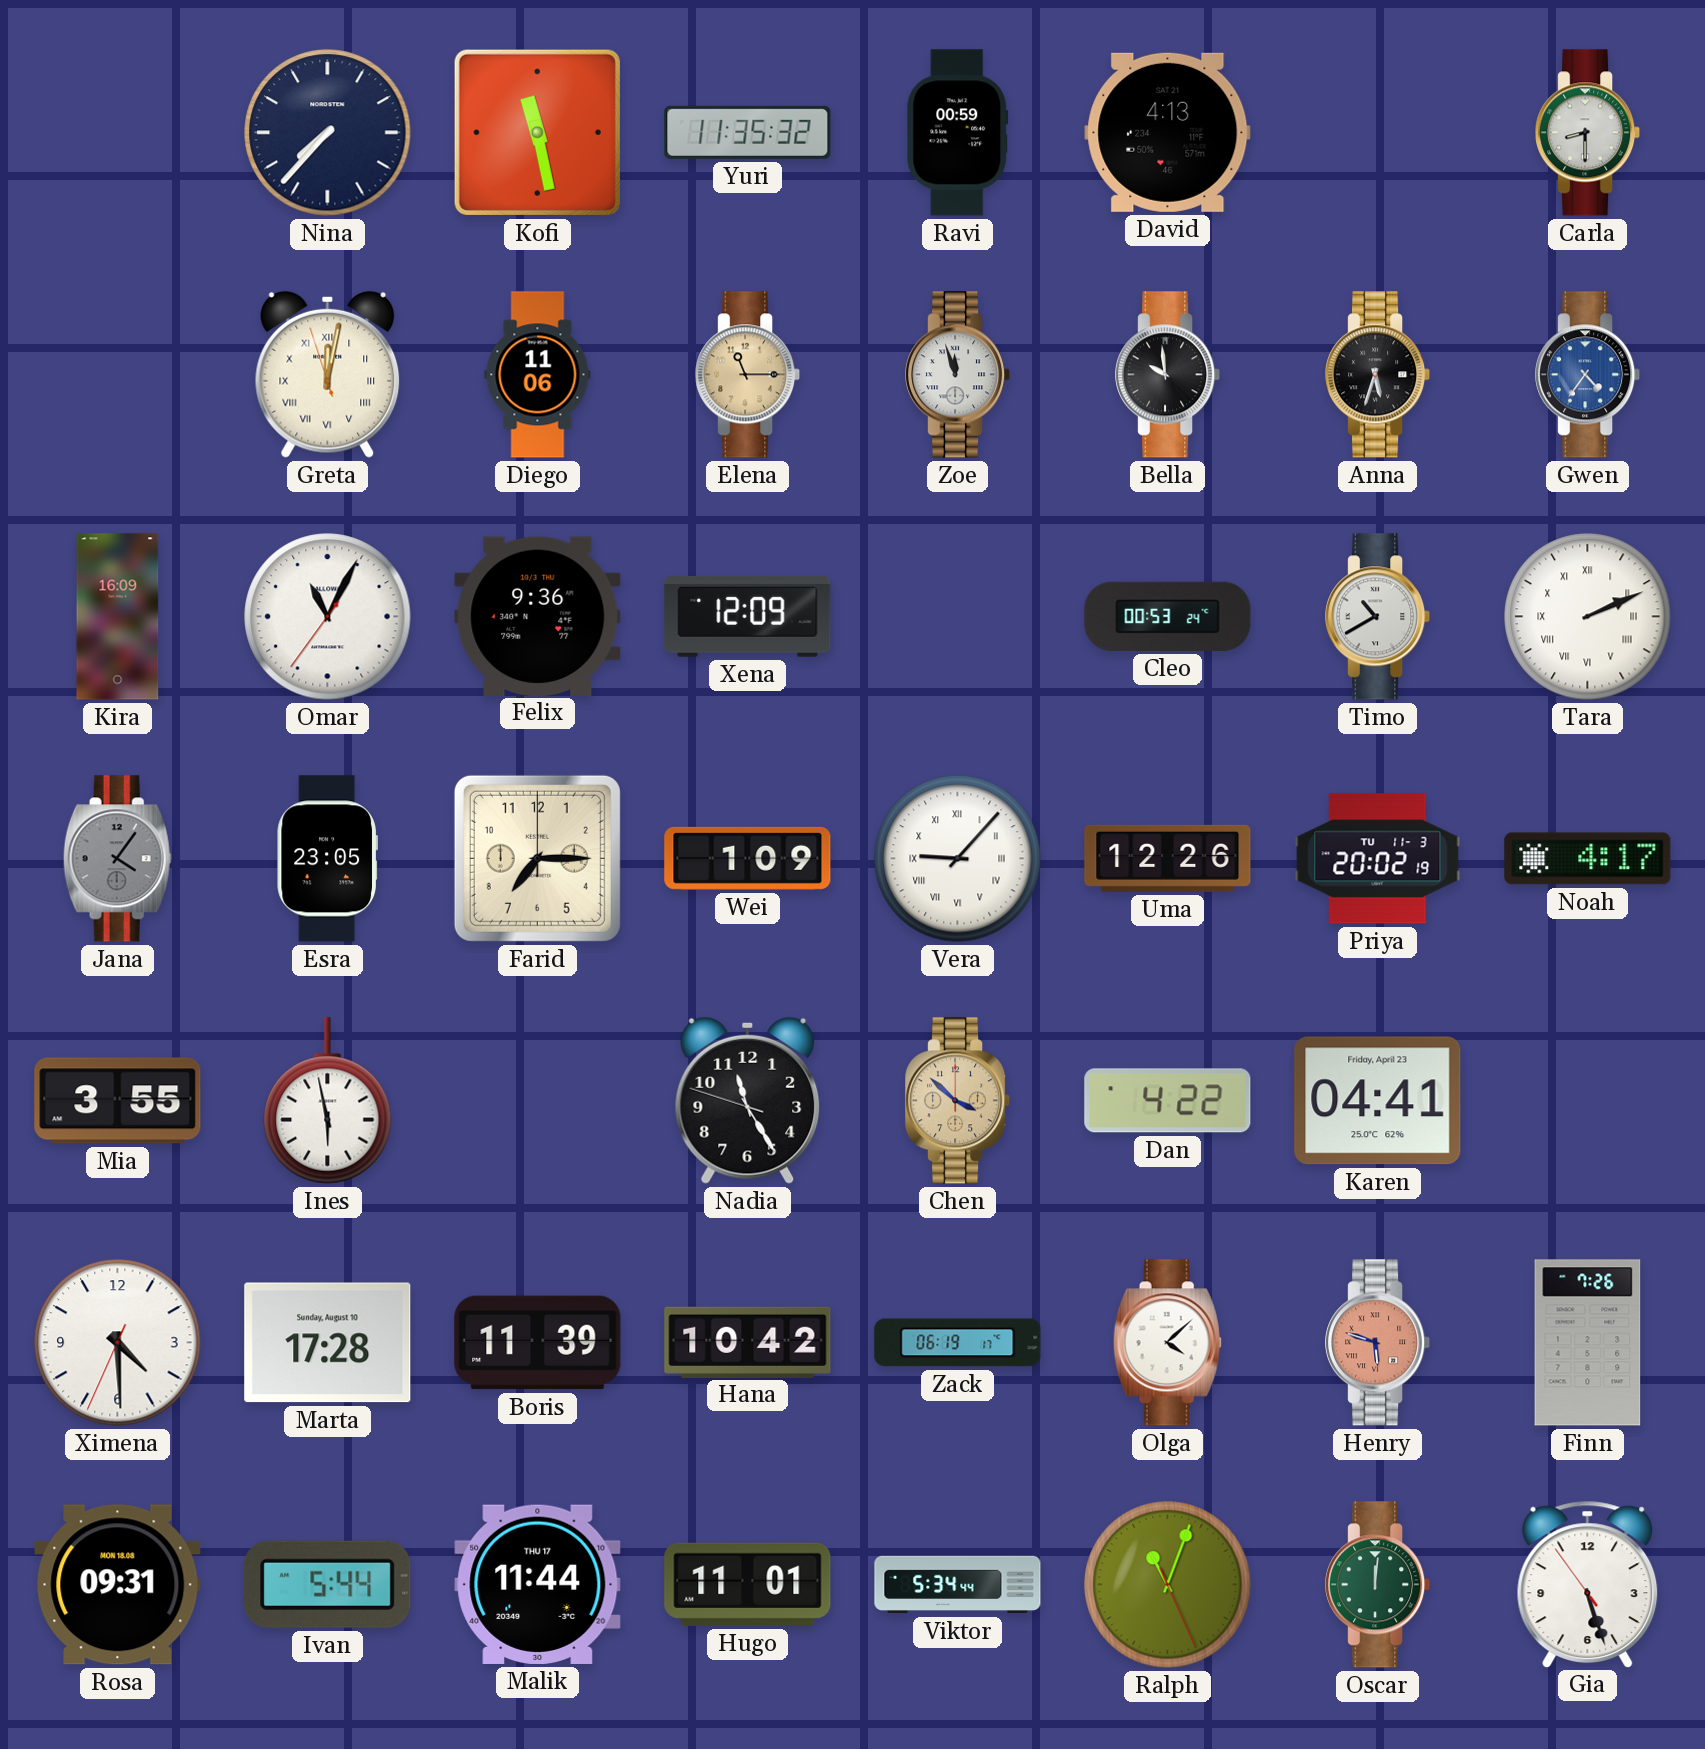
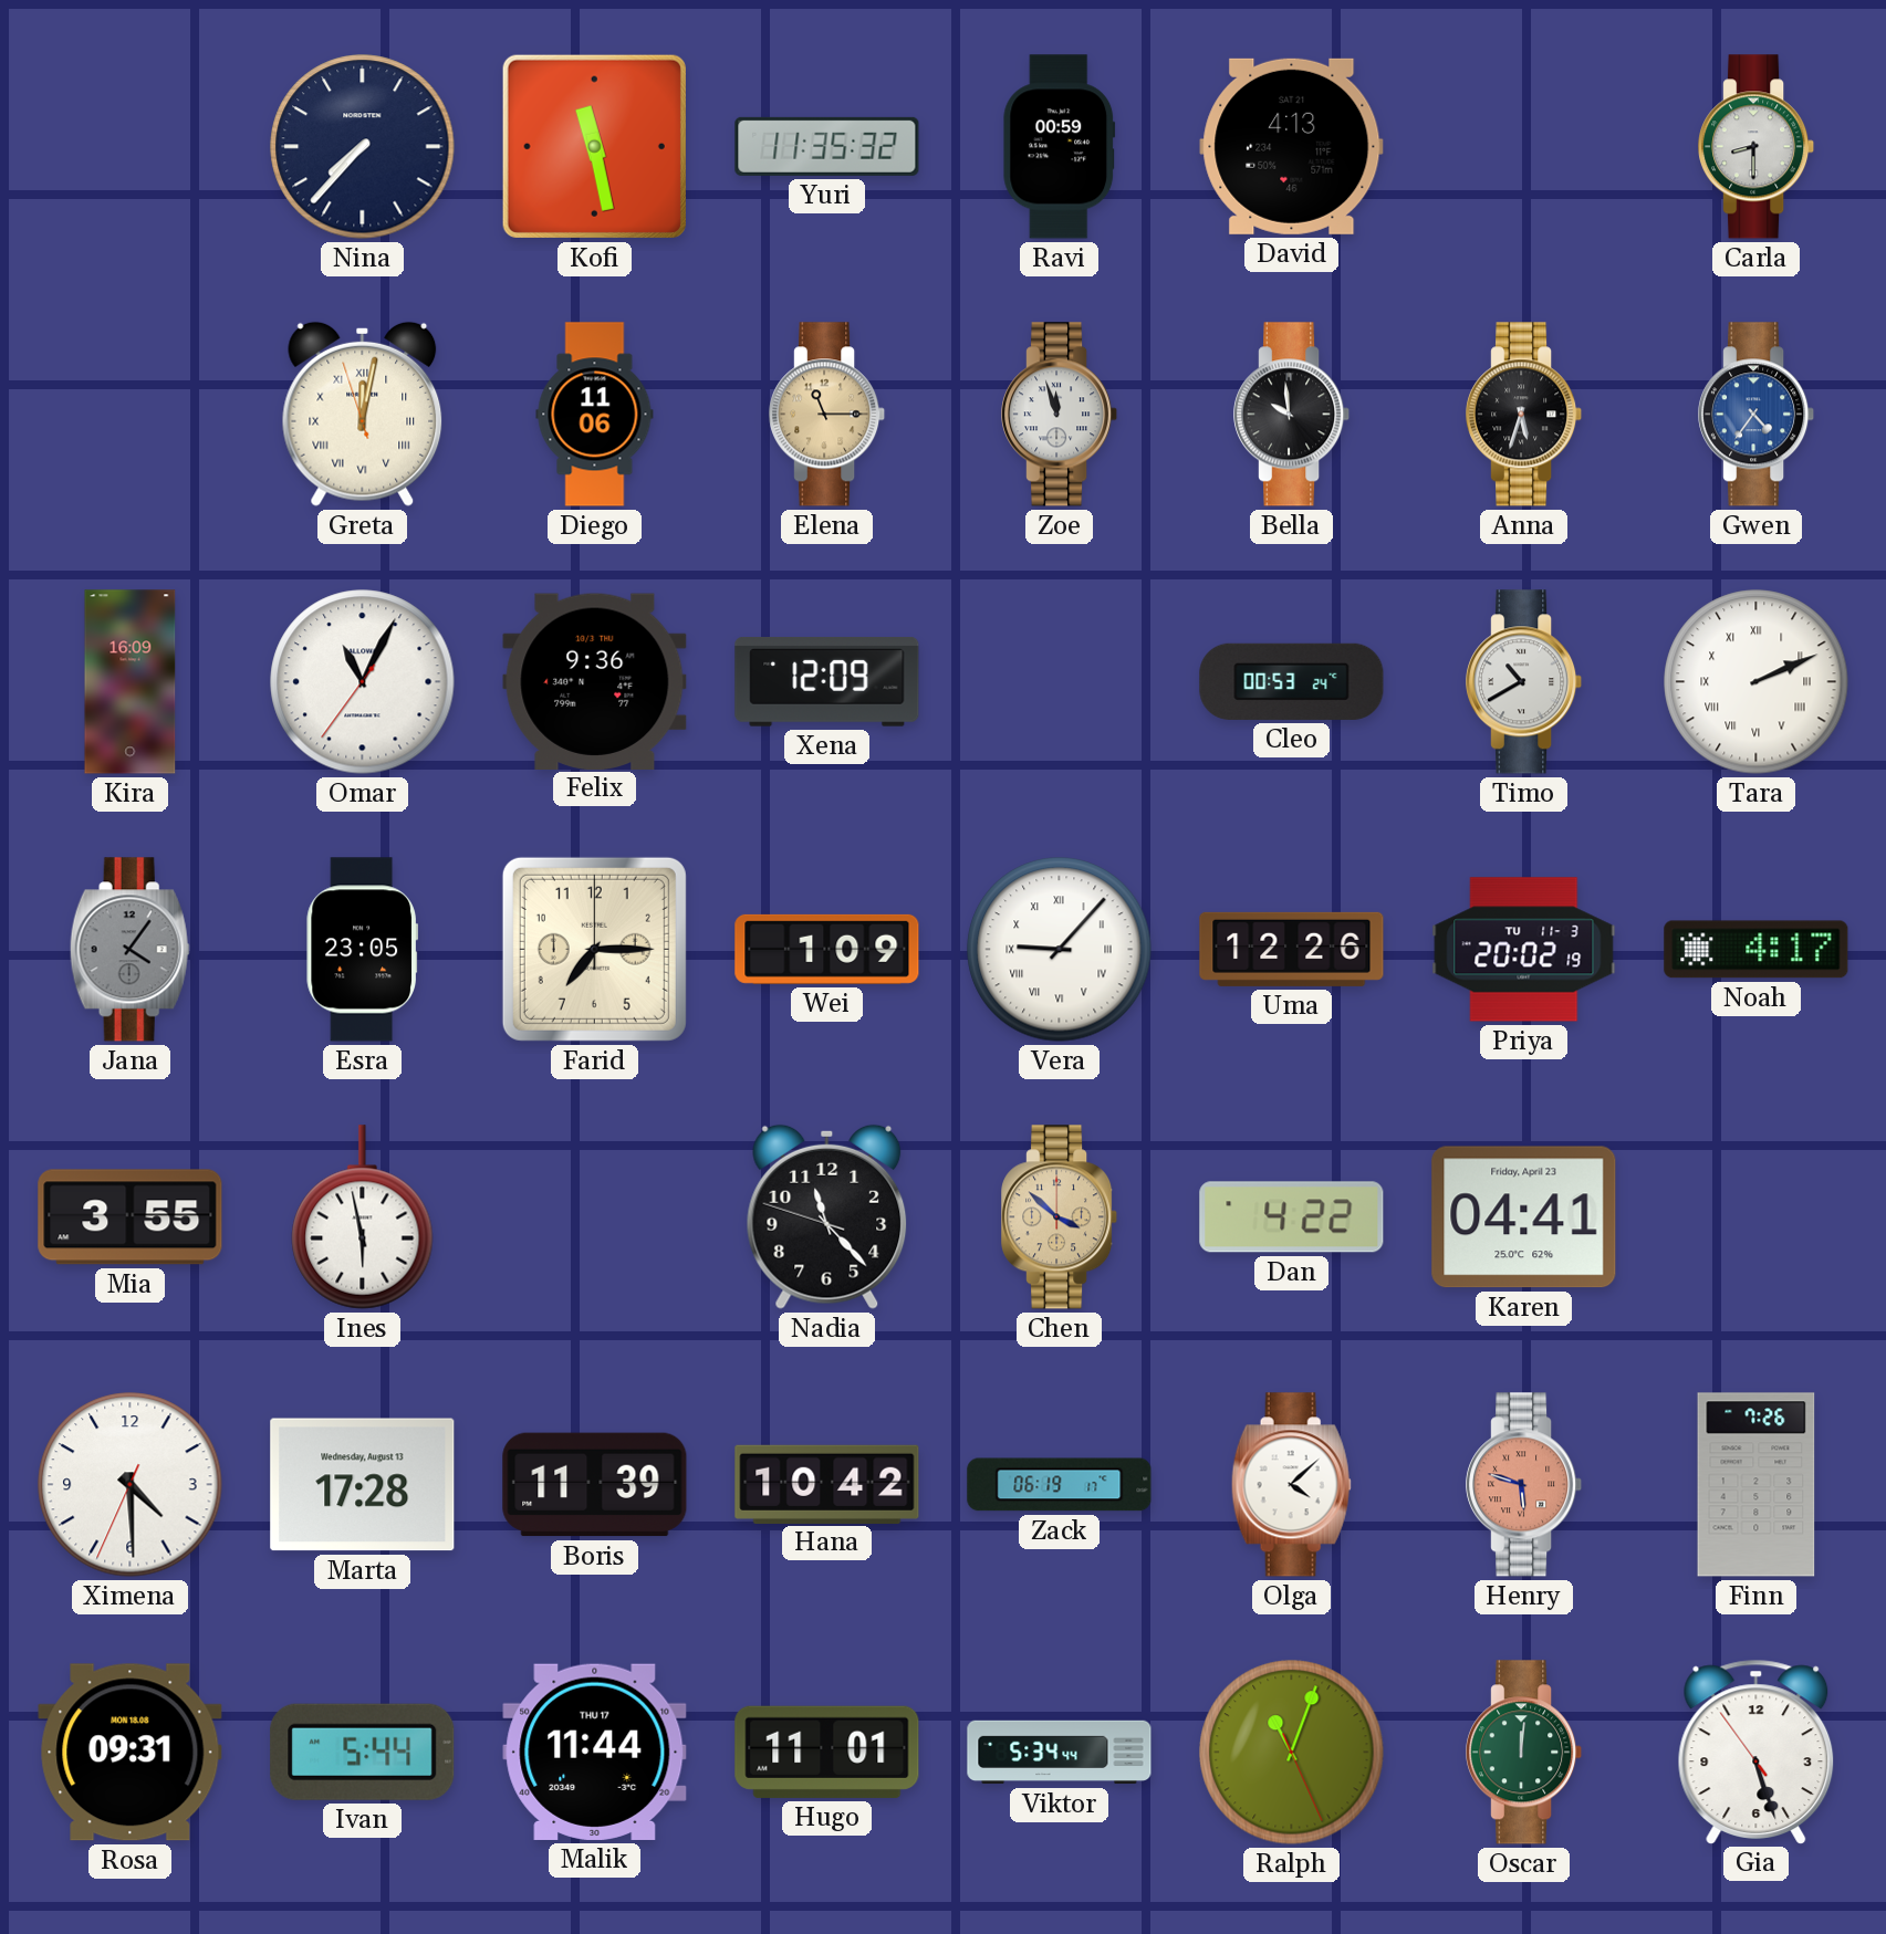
Nadia: 11:24 -> 11:22 (827, 1216)
Marta date: Sunday, August 10 -> Wednesday, August 13 (363, 1485)
